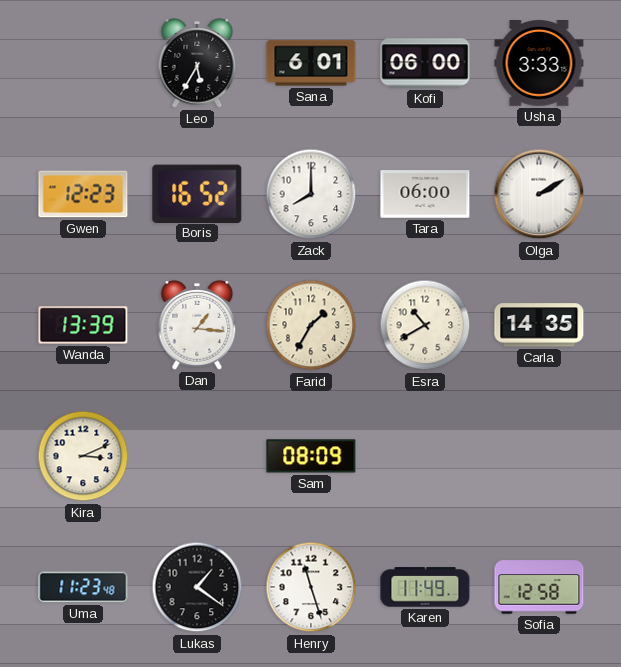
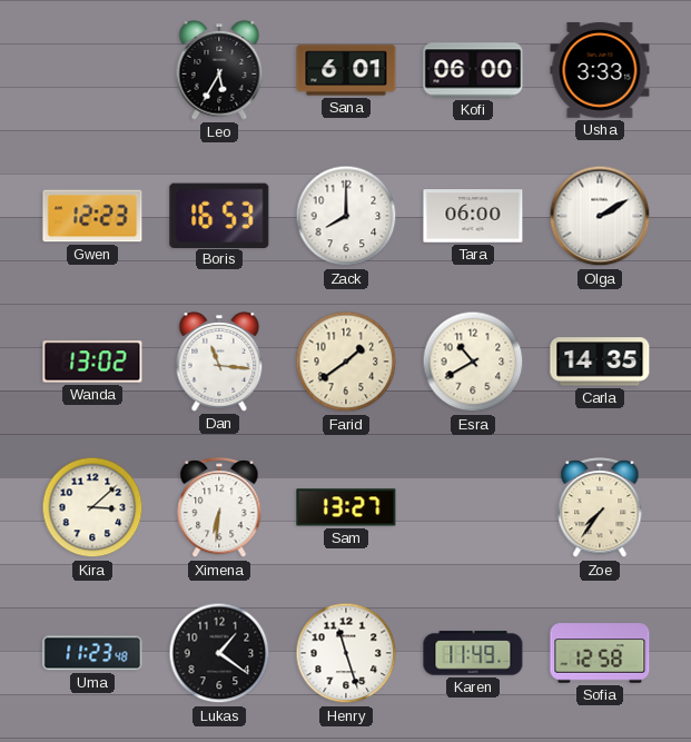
Boris: 16:52 -> 16:53 (219, 215)
Wanda: 13:39 -> 13:02 (92, 362)
Dan: 1:16 -> 11:16 (219, 362)
Farid: 1:35 -> 1:39 (346, 362)
Kira: 3:11 -> 3:08 (92, 507)
Ximena: none -> 6:31 (219, 508)
Sam: 08:09 -> 13:27 (346, 507)
Zoe: none -> 7:36 (600, 508)
